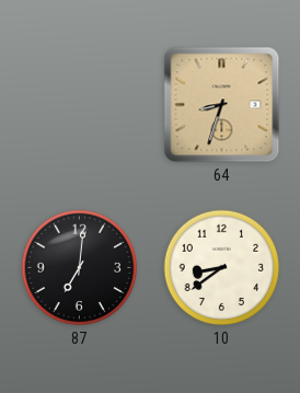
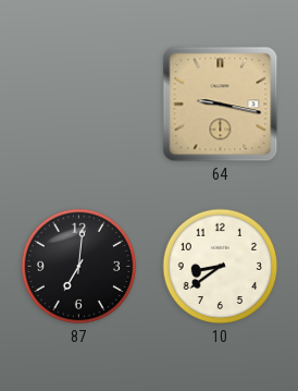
64: 8:33 -> 9:17 (221, 105)
